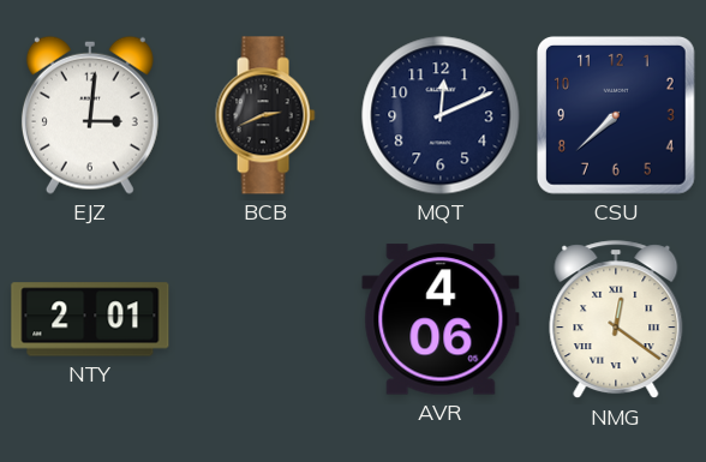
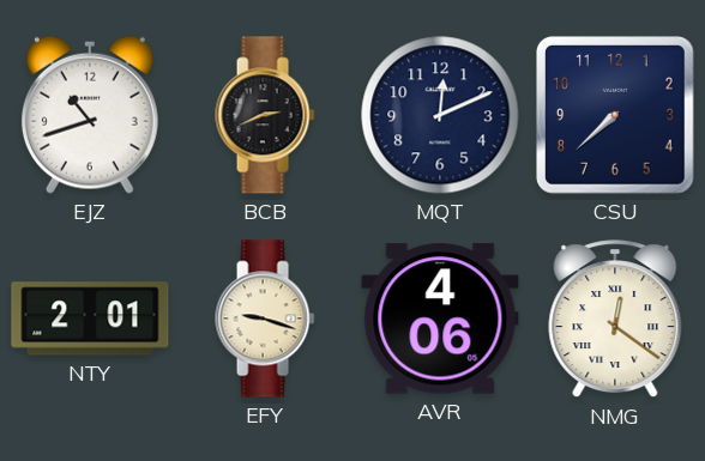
EJZ: 3:01 -> 10:42 (90, 115)
EFY: none -> 9:18 (265, 319)
